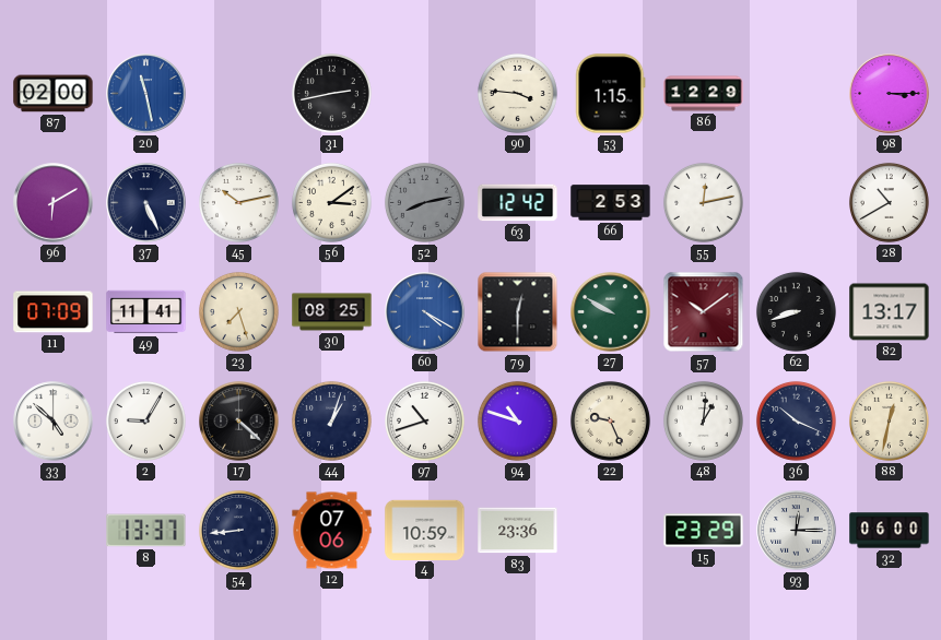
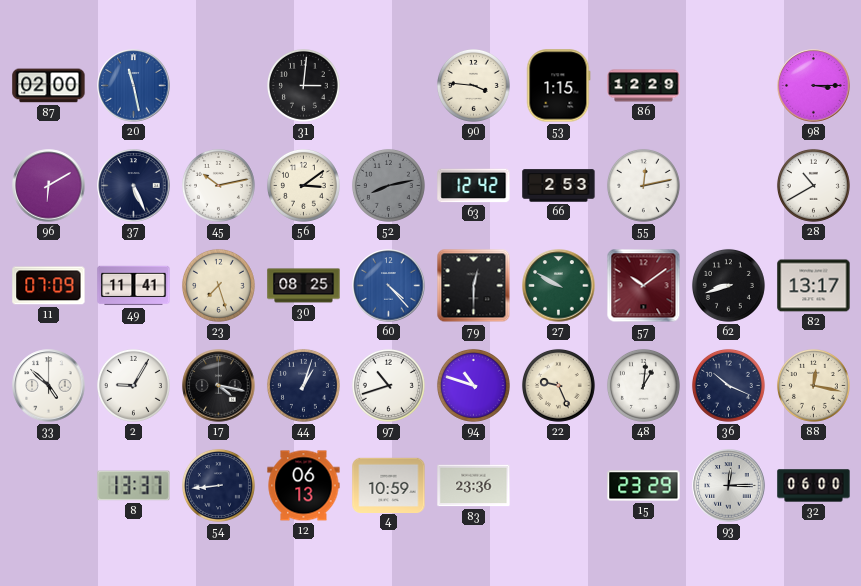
31: 2:43 -> 3:01 (303, 85)
60: 4:20 -> 4:23 (389, 286)
17: 4:22 -> 4:17 (219, 386)
88: 12:32 -> 12:17 (813, 385)
12: 07:06 -> 06:13 (304, 486)
